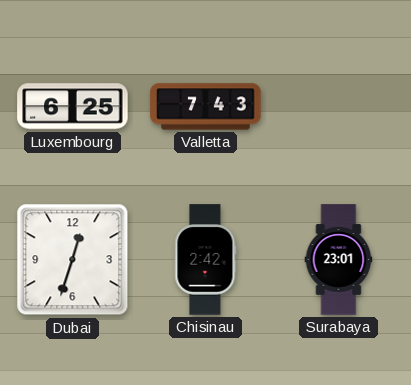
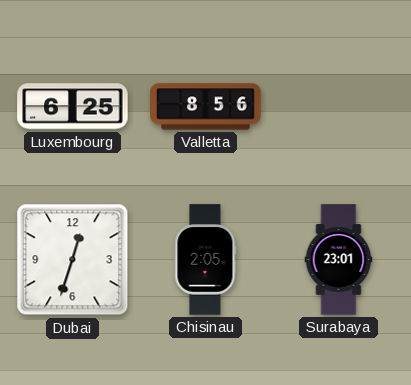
Valletta: 7:43 -> 8:56 (206, 107)
Chisinau: 2:42 -> 2:05 (206, 260)
